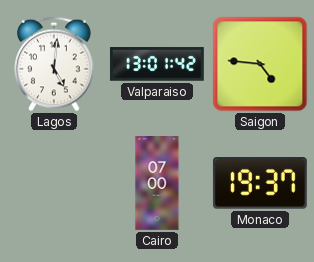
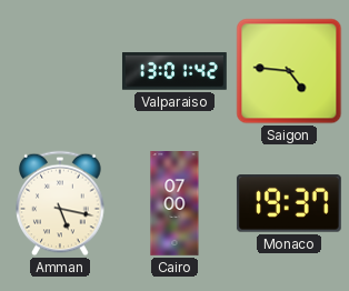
Lagos: 5:01 -> none (54, 64)
Amman: none -> 5:17 (60, 203)
